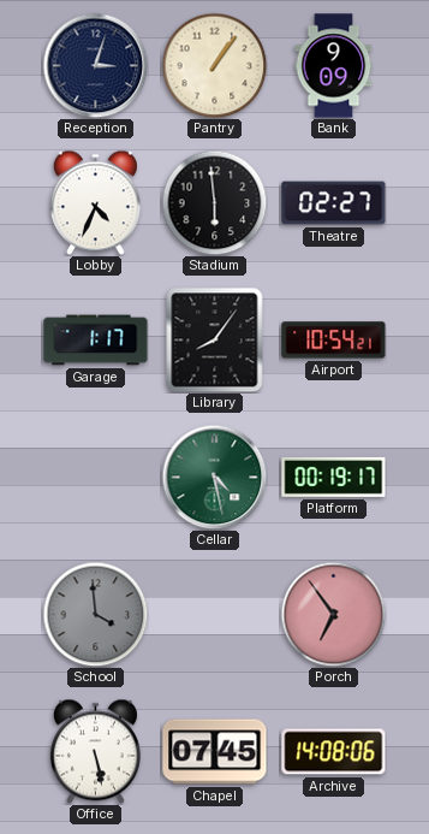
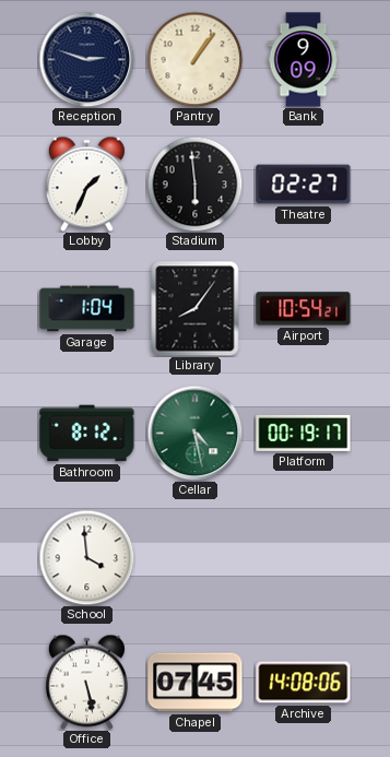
Reception: 3:03 -> 2:48 (86, 59)
Lobby: 4:34 -> 1:34 (86, 184)
Garage: 1:17 -> 1:04 (87, 309)
Bathroom: none -> 8:12 (87, 434)
School dial: grey -> white (86, 557)
Porch: 6:54 -> none (333, 614)
